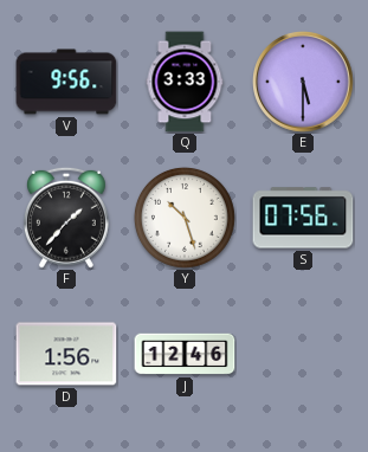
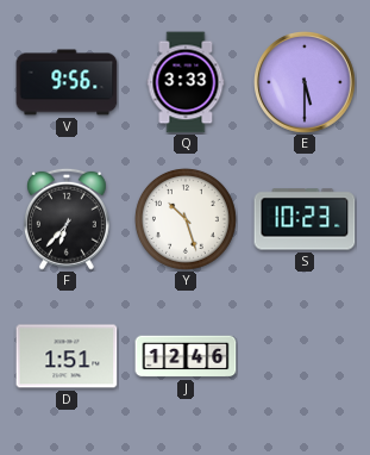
F: 1:37 -> 6:37 (67, 219)
S: 07:56 -> 10:23 (305, 219)
D: 1:56 -> 1:51 (67, 356)
